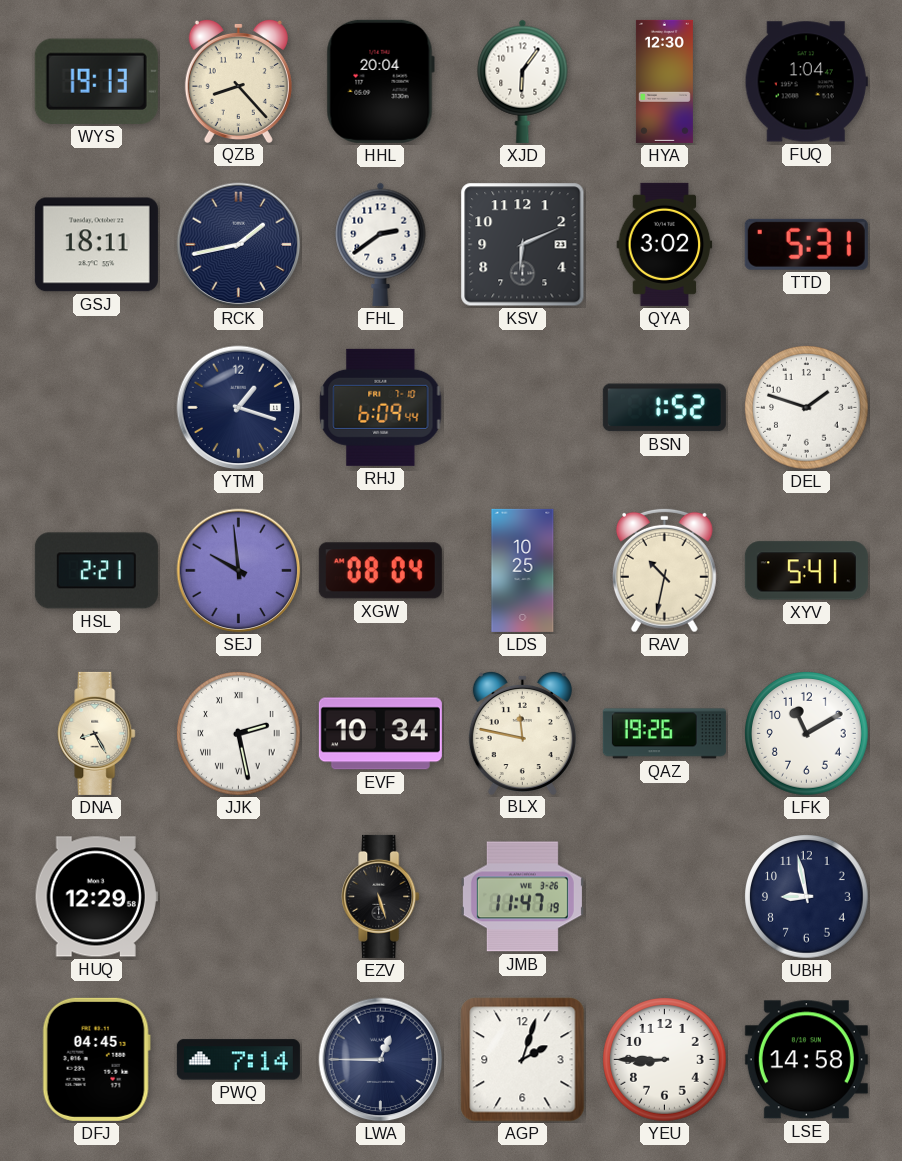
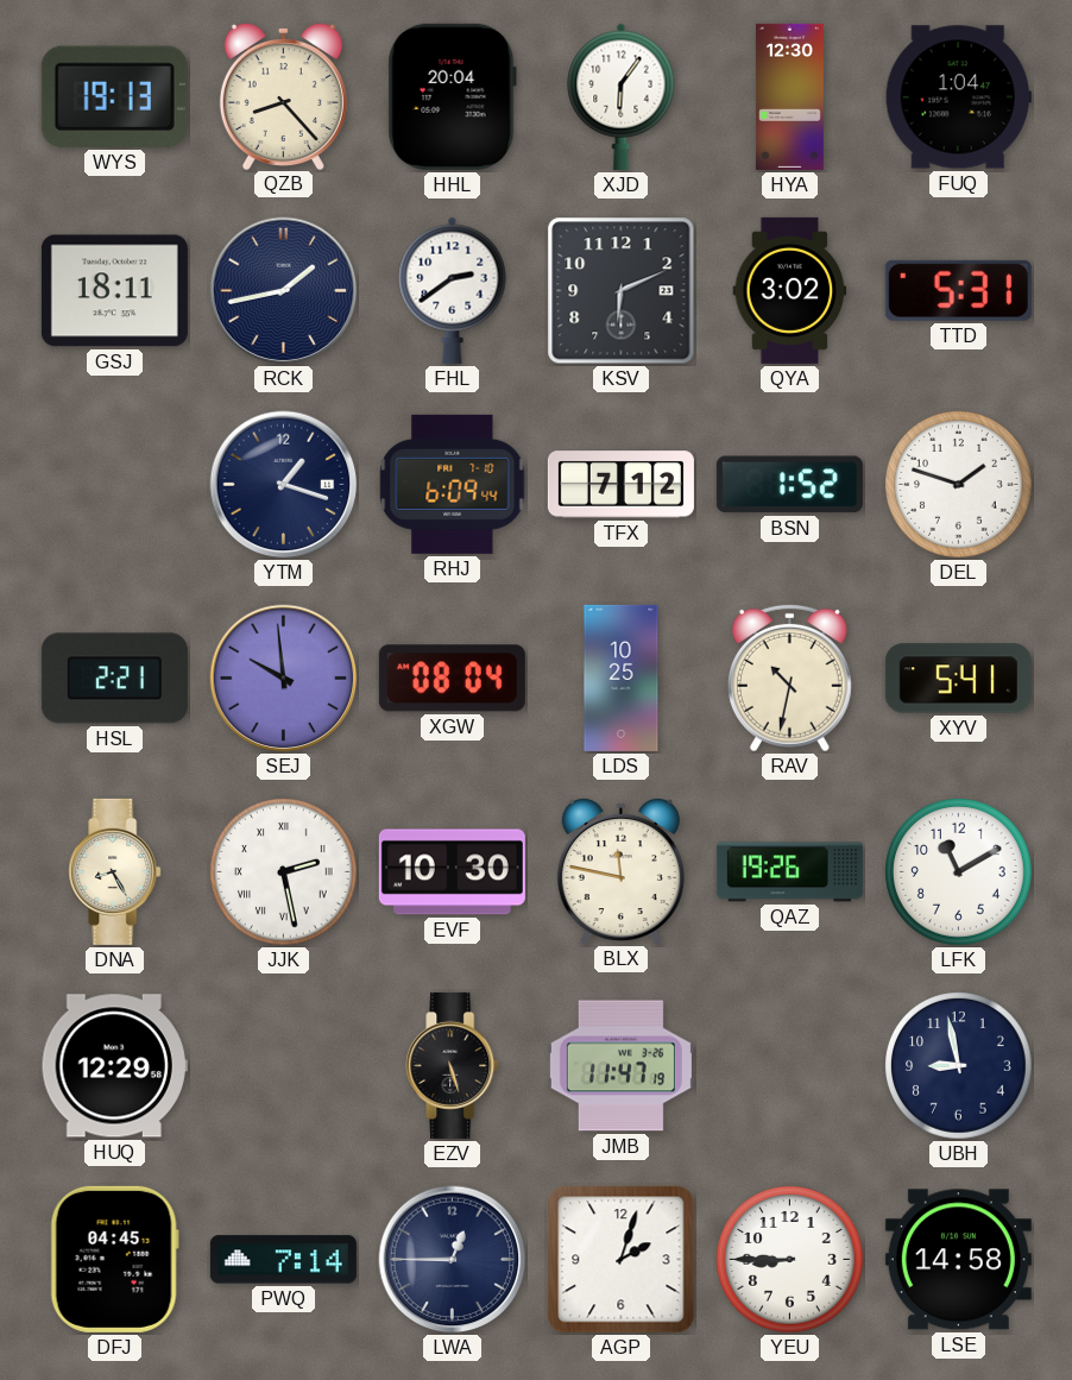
TFX: none -> 7:12 (620, 485)
EVF: 10:34 -> 10:30 (452, 872)
